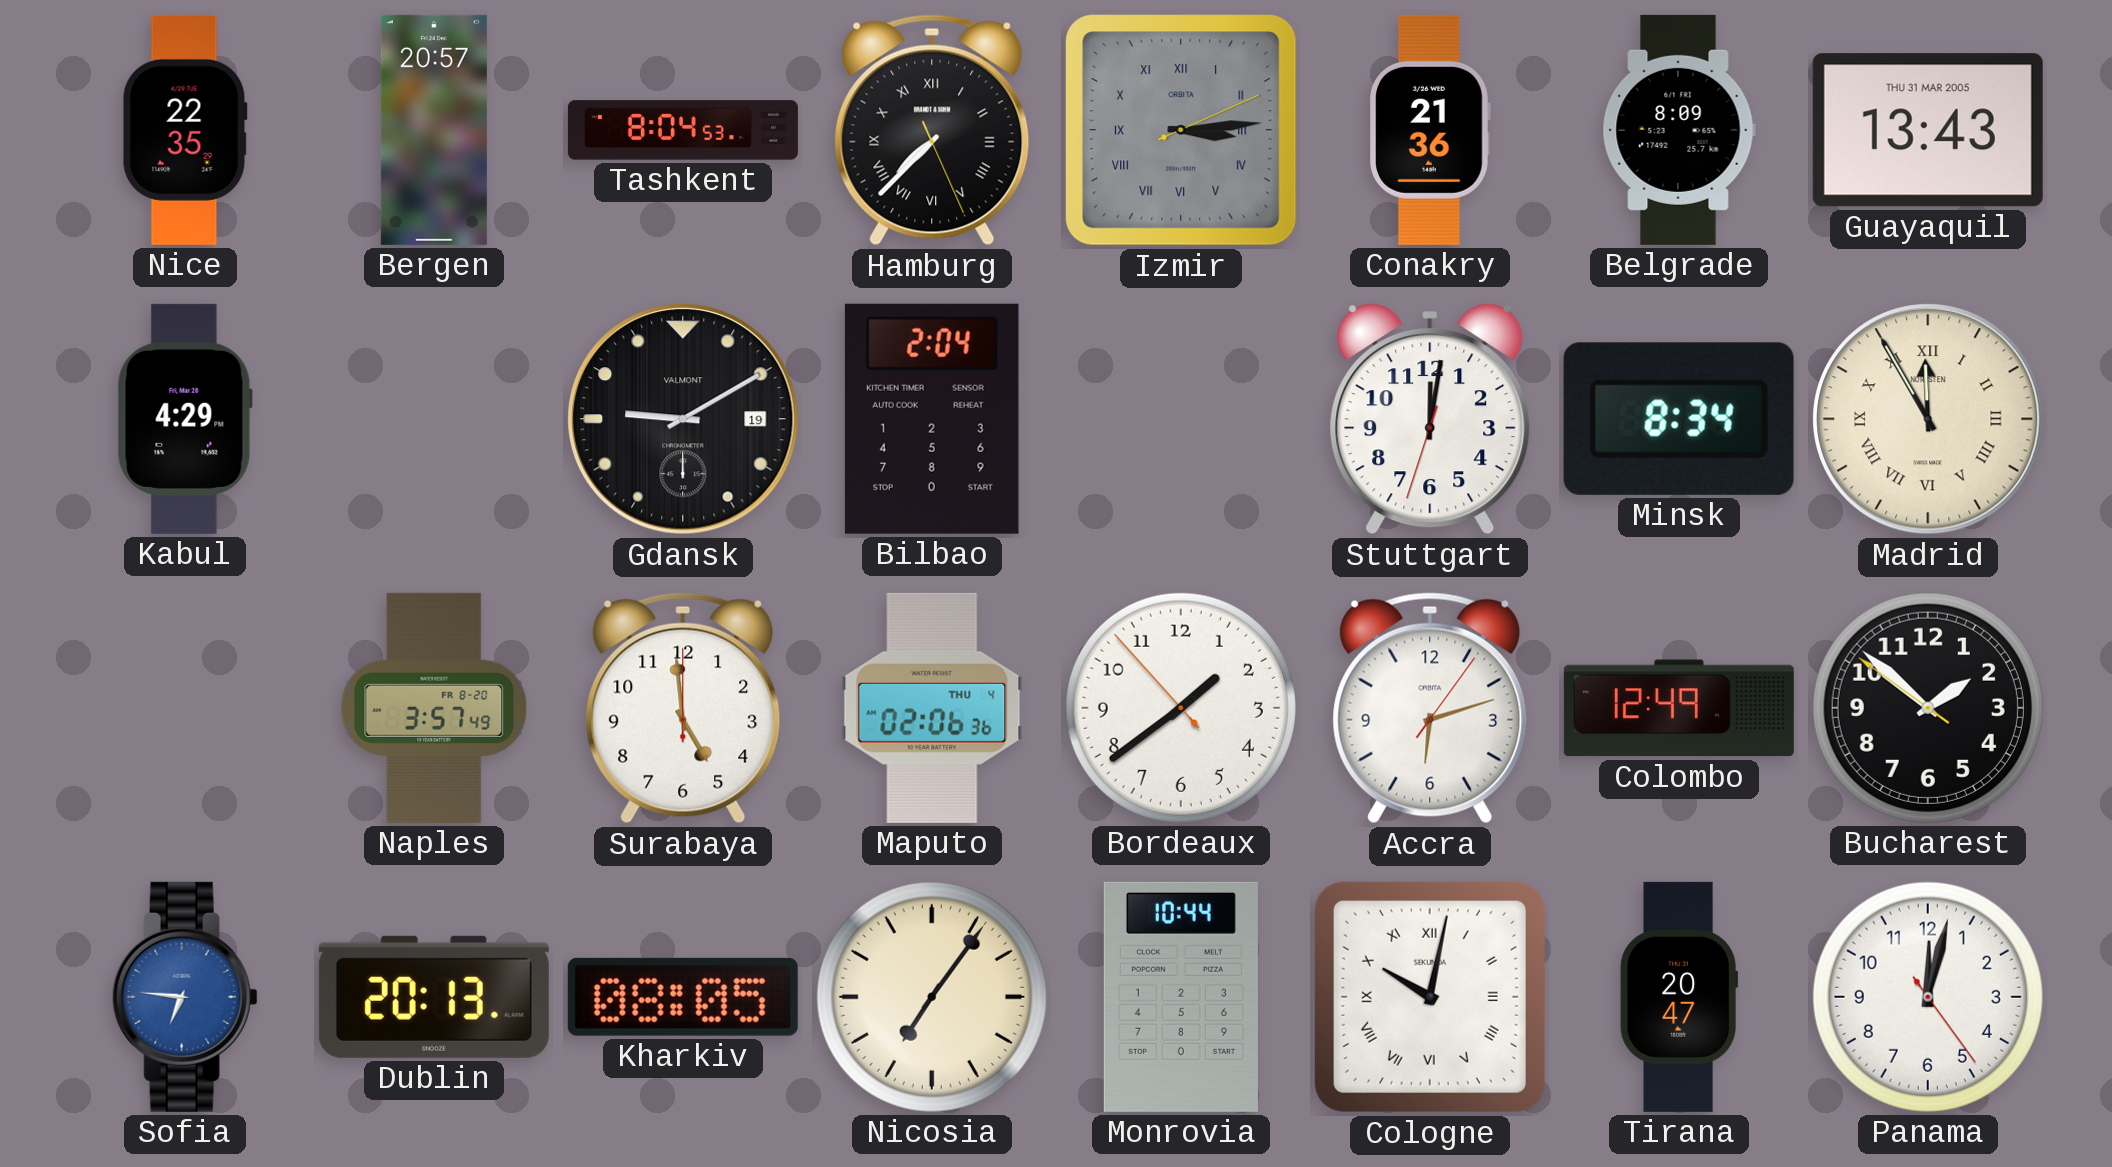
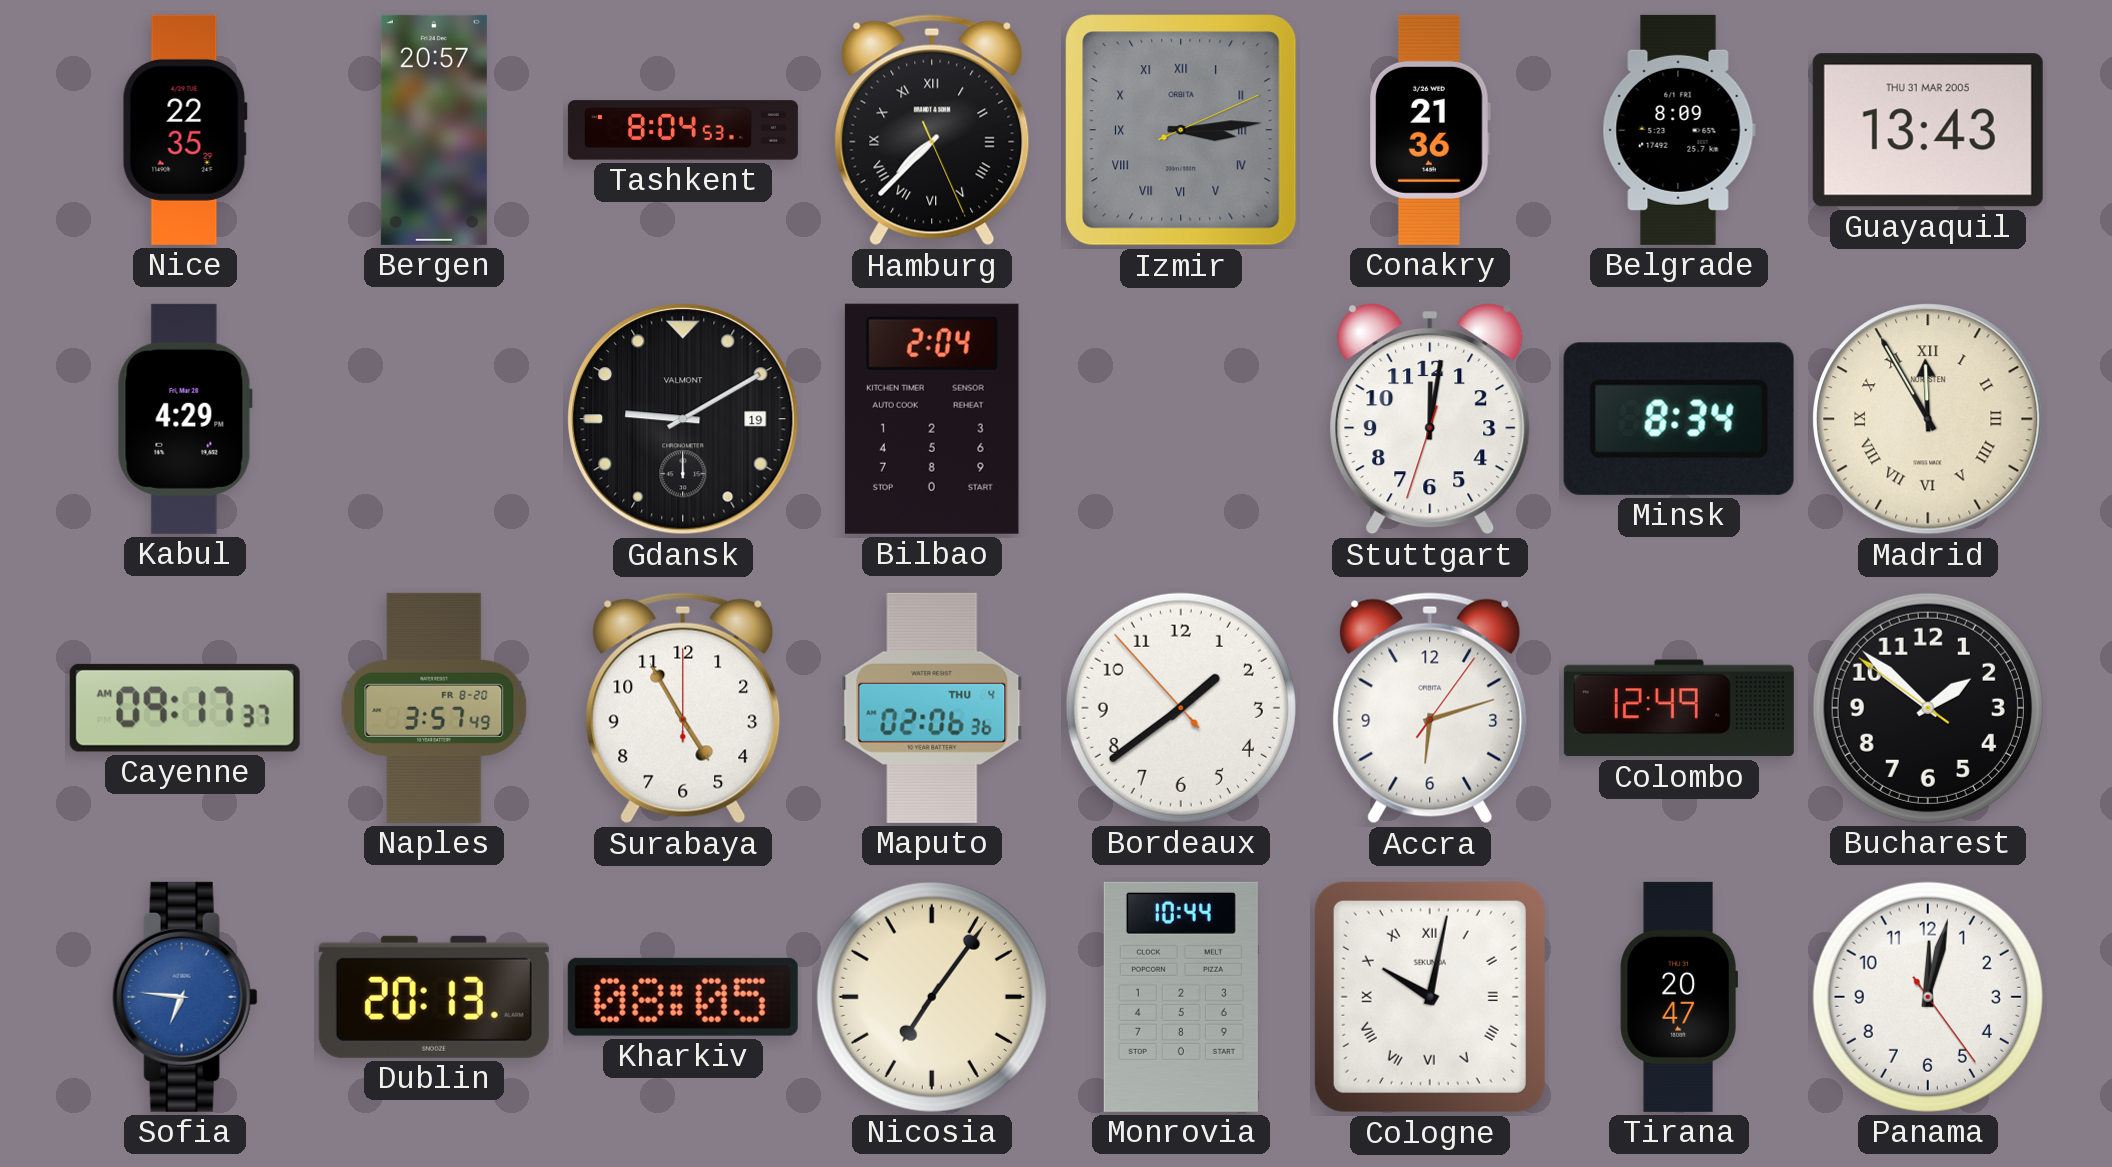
Cayenne: none -> 09:17 (185, 708)
Surabaya: 4:59 -> 4:55 (683, 708)
